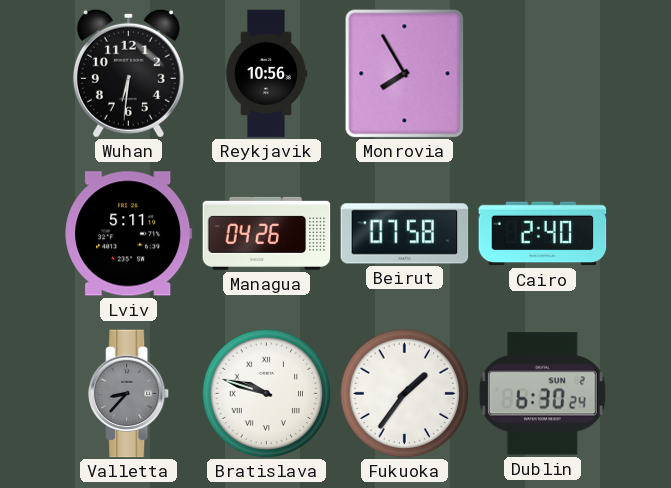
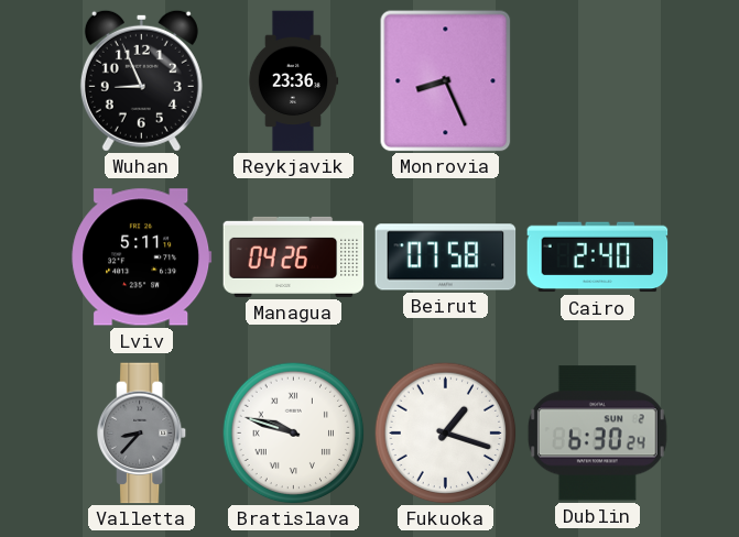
Wuhan: 6:31 -> 8:56 (141, 80)
Reykjavik: 10:56 -> 23:36 (293, 81)
Monrovia: 7:55 -> 8:26 (446, 81)
Fukuoka: 1:36 -> 1:18 (445, 432)
